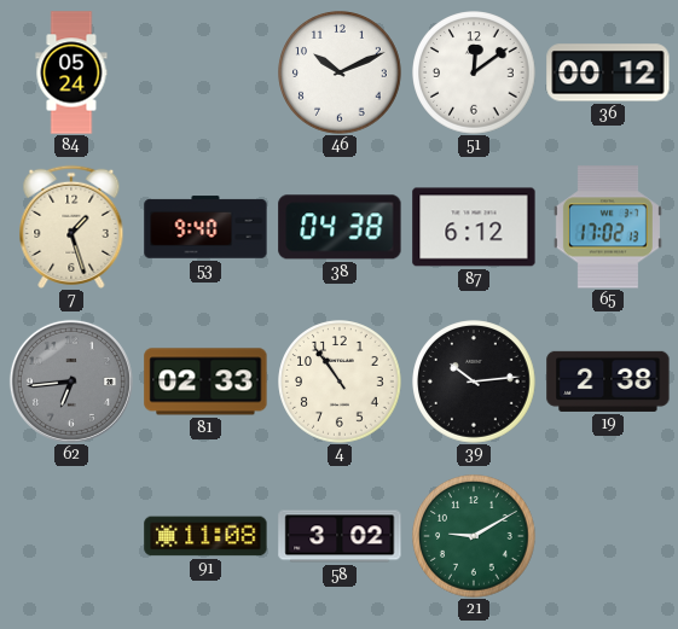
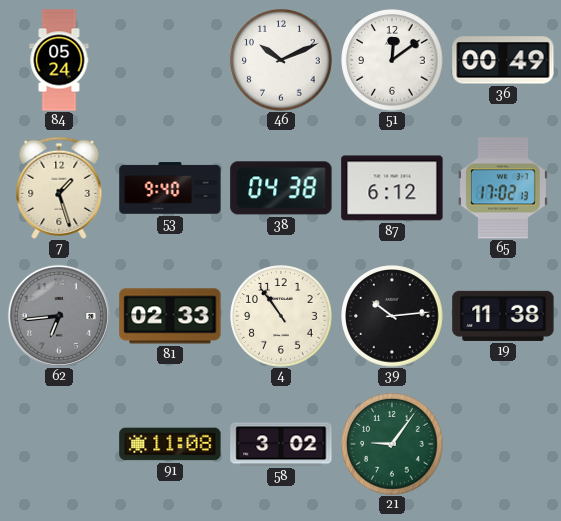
36: 00:12 -> 00:49 (503, 60)
19: 2:38 -> 11:38 (503, 316)
21: 9:10 -> 9:06 (392, 444)
